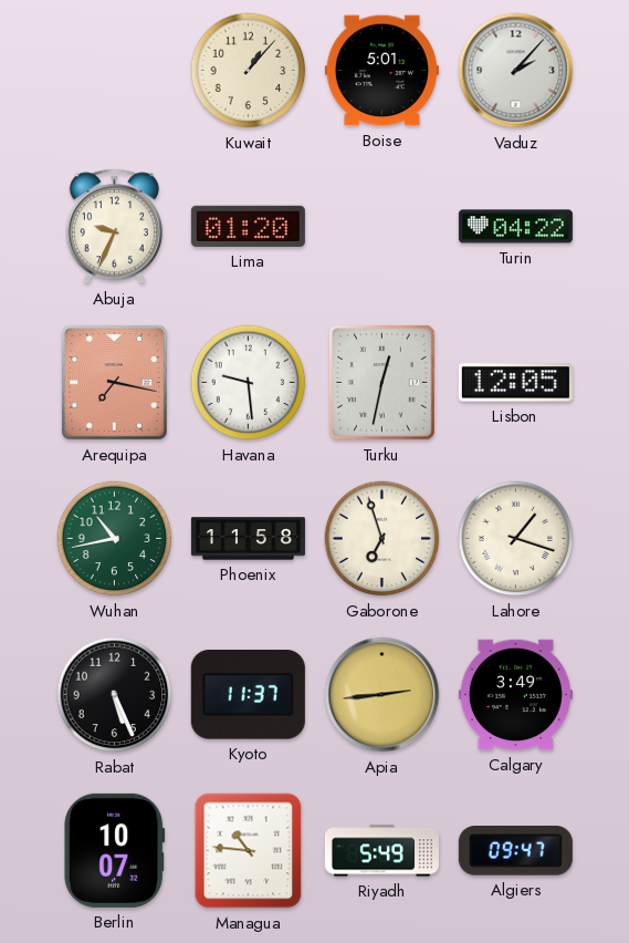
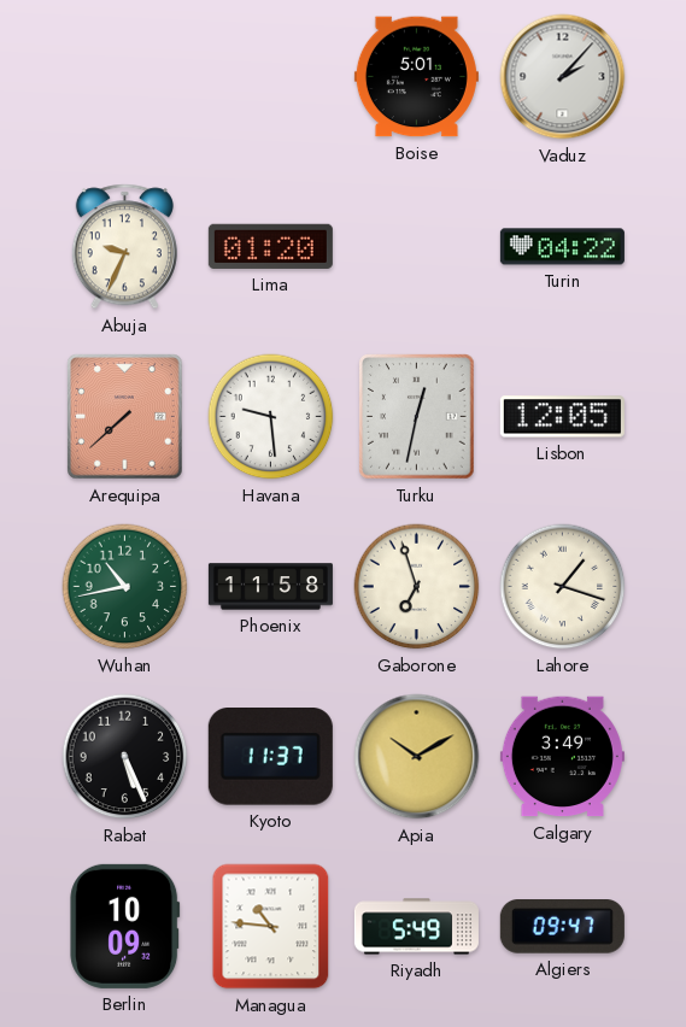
Kuwait: 1:07 -> none (249, 71)
Arequipa: 7:17 -> 7:38 (125, 417)
Apia: 2:44 -> 10:10 (417, 757)
Berlin: 10:07 -> 10:09 (125, 926)
